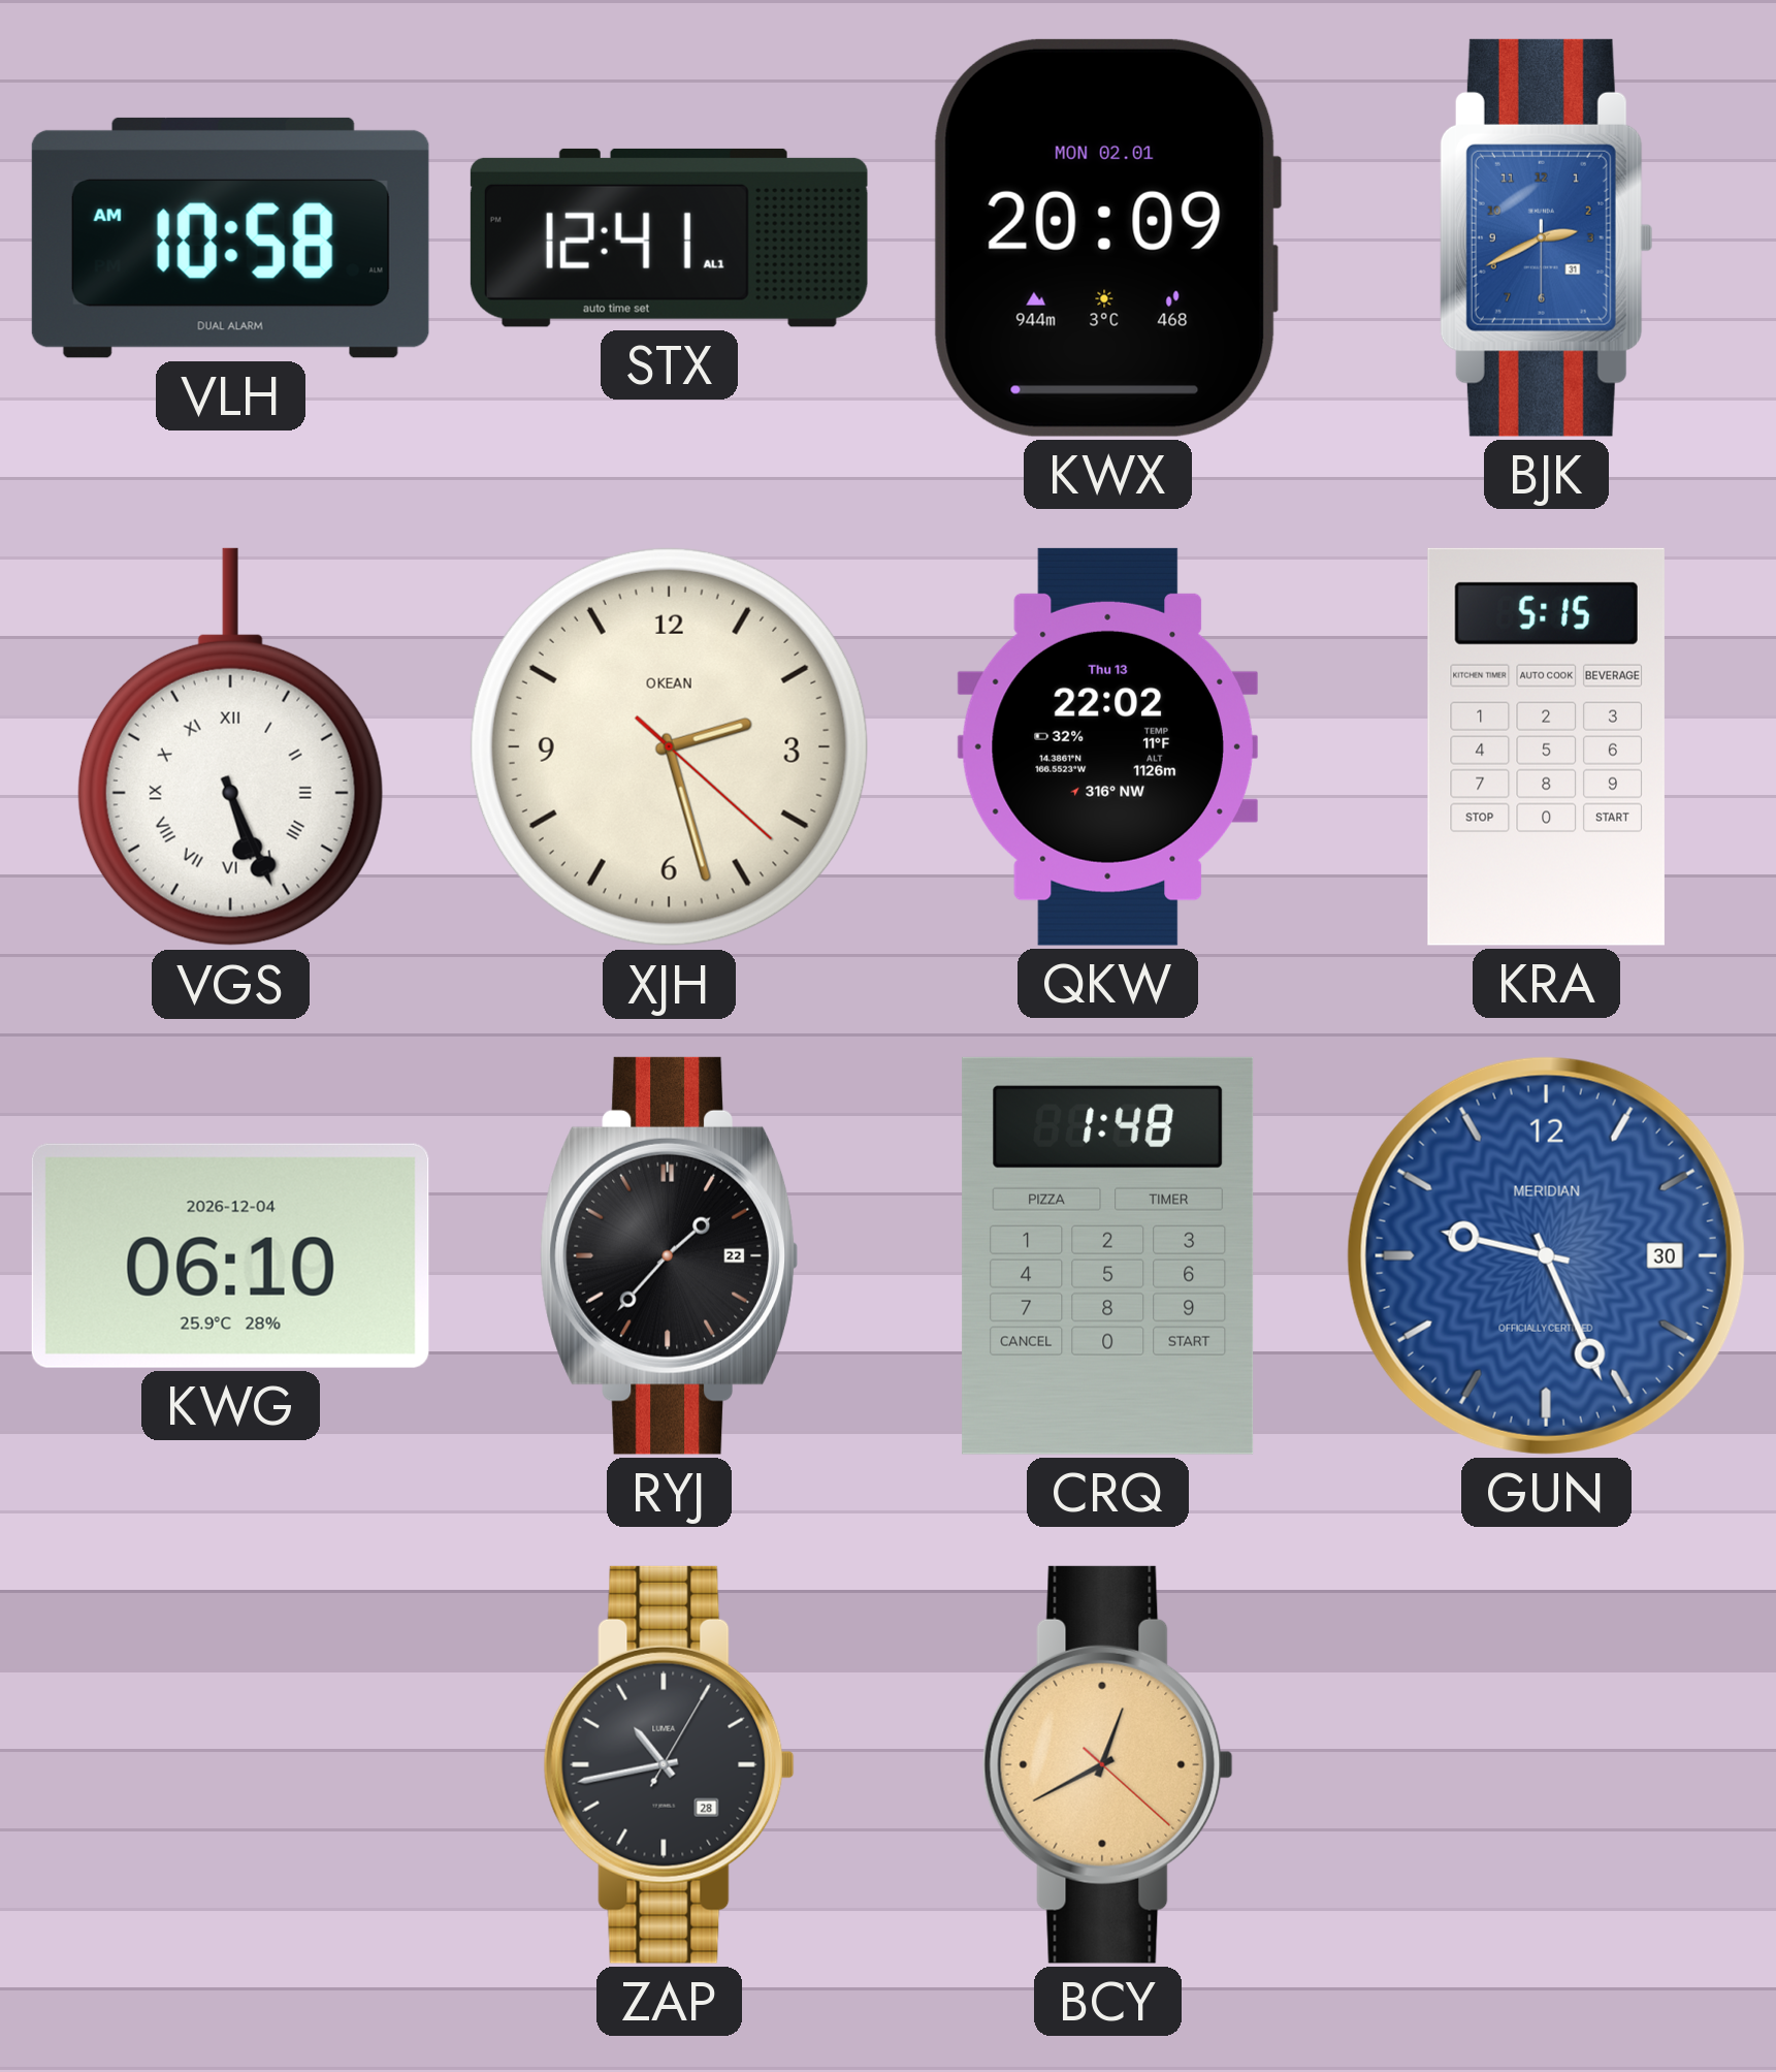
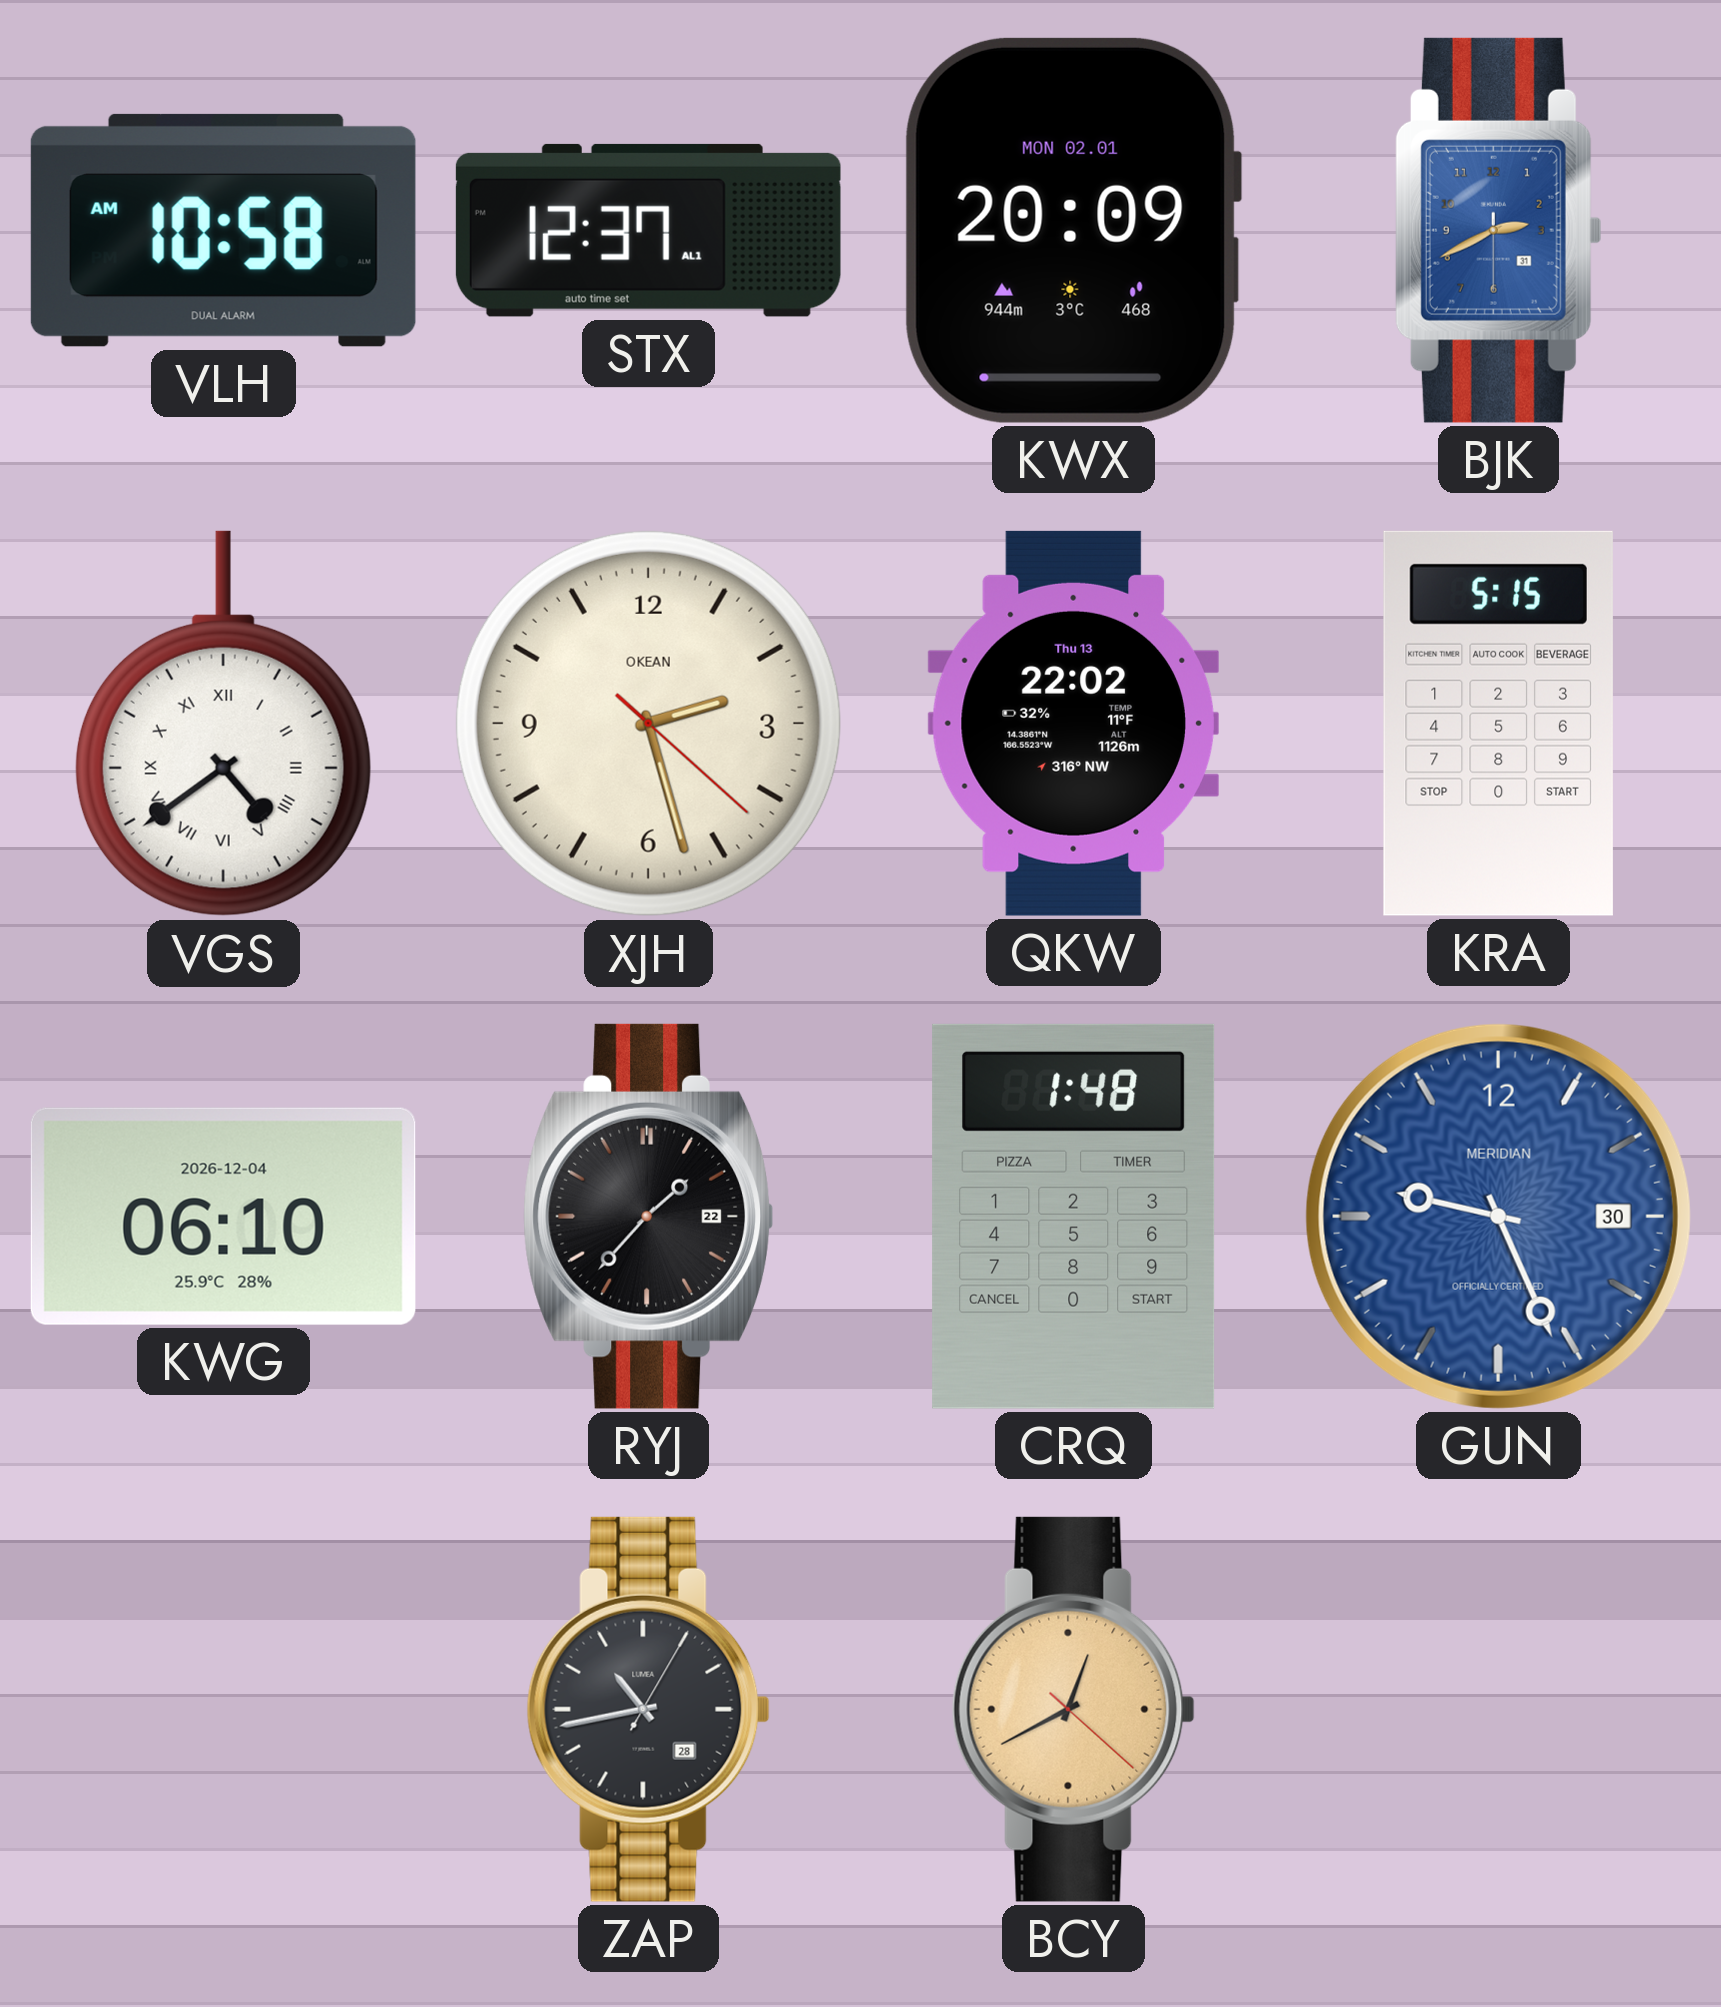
STX: 12:41 -> 12:37 (648, 230)
VGS: 5:26 -> 4:39 (223, 724)
